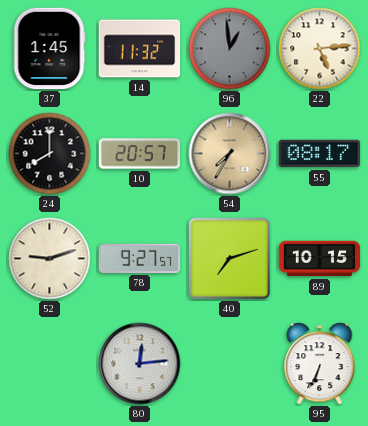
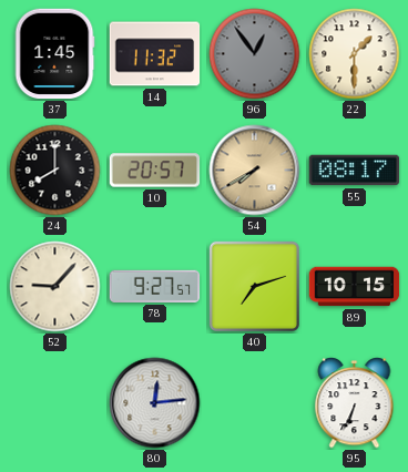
96: 12:59 -> 12:54 (255, 54)
22: 5:14 -> 1:30 (355, 54)
54: 7:35 -> 7:40 (255, 171)
52: 9:12 -> 9:07 (55, 287)
